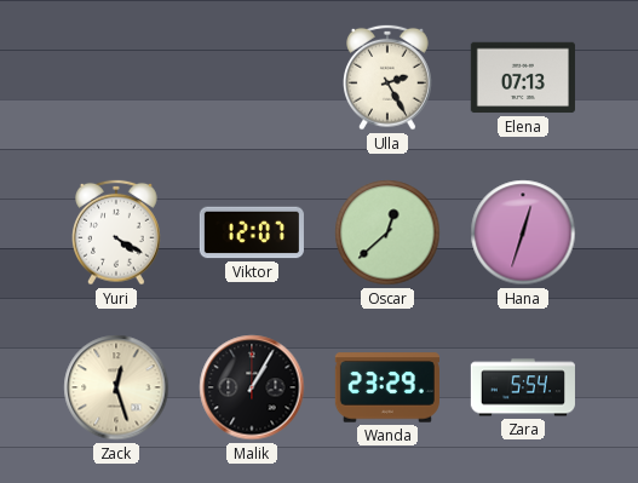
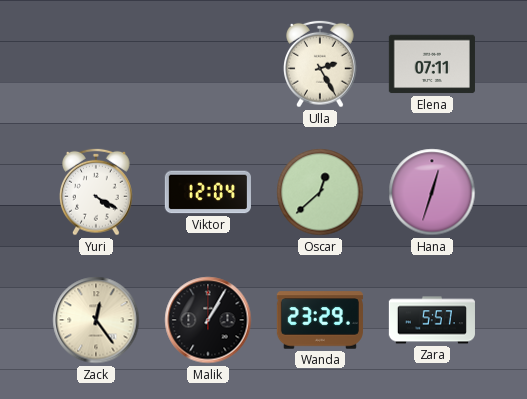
Elena: 07:13 -> 07:11 (432, 64)
Viktor: 12:07 -> 12:04 (208, 192)
Zack: 12:27 -> 12:24 (96, 320)
Zara: 5:54 -> 5:57 (432, 320)
